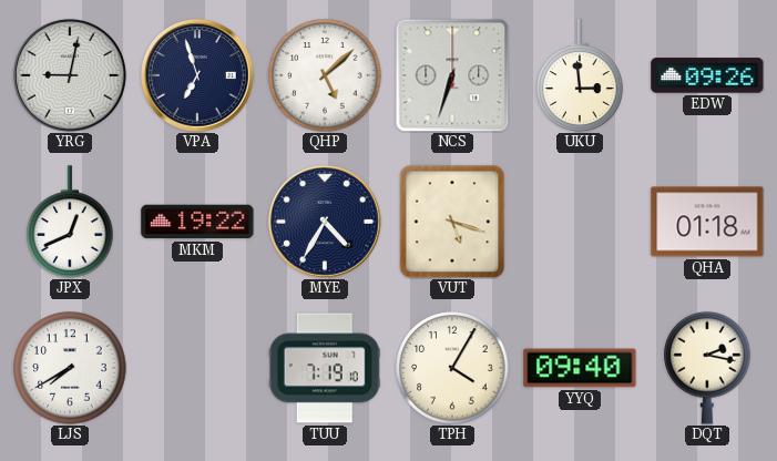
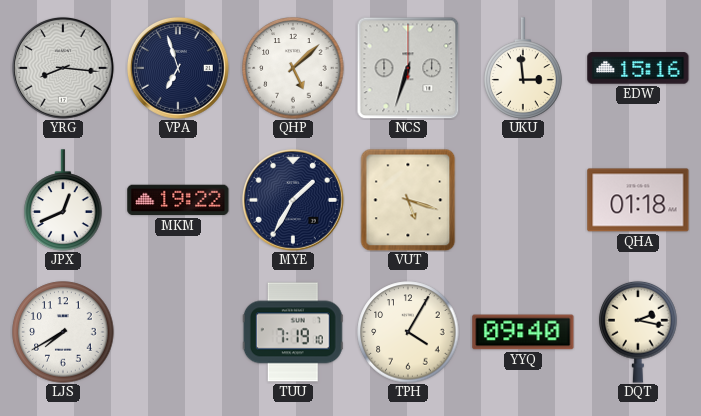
YRG: 9:02 -> 8:16 (63, 68)
EDW: 09:26 -> 15:16 (638, 68)
MYE: 4:35 -> 1:35 (293, 200)
